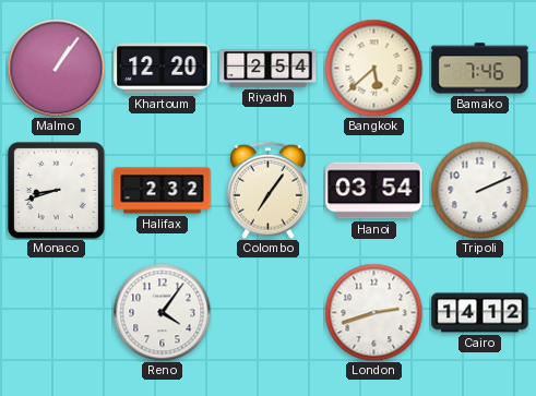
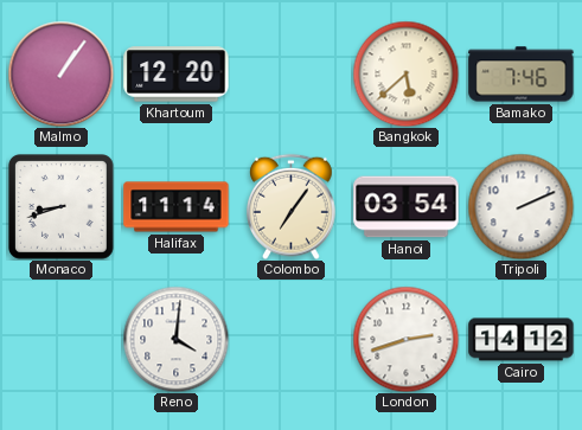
Riyadh: 2:54 -> none (269, 69)
Halifax: 2:32 -> 11:14 (177, 207)
Reno: 4:06 -> 4:01 (175, 339)
